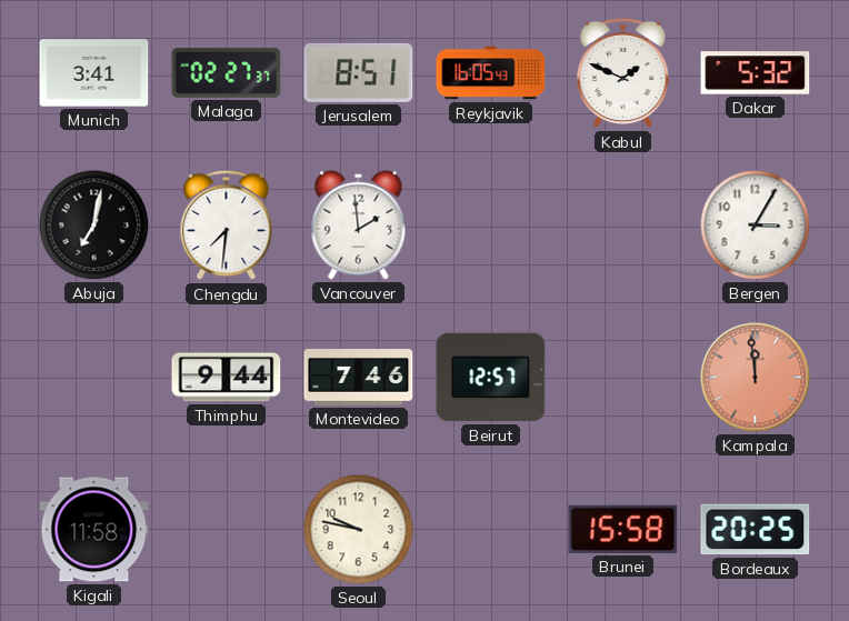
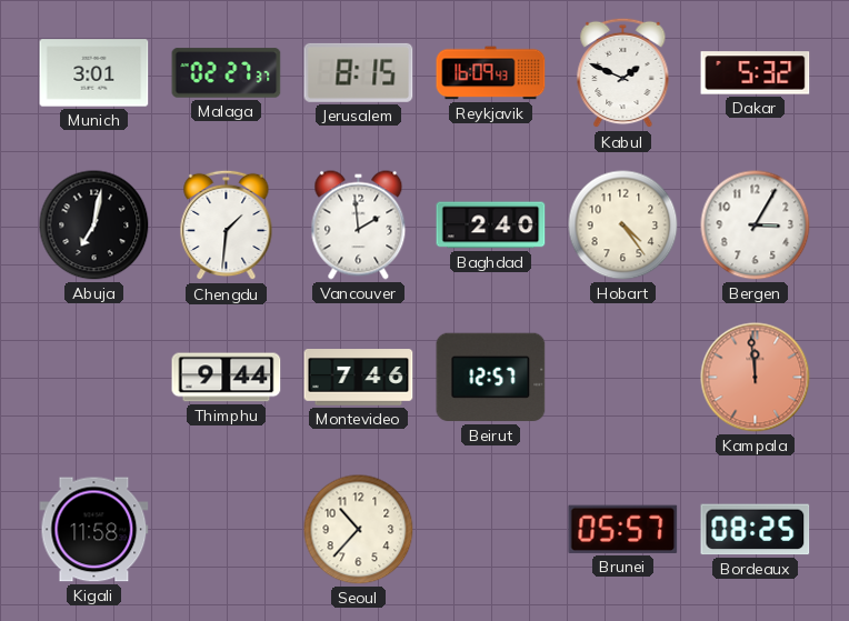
Munich: 3:41 -> 3:01 (94, 73)
Jerusalem: 8:51 -> 8:15 (359, 72)
Reykjavik: 16:05 -> 16:09 (491, 73)
Chengdu: 7:31 -> 1:31 (227, 226)
Baghdad: none -> 2:40 (491, 226)
Hobart: none -> 4:24 (623, 226)
Seoul: 9:47 -> 10:37 (359, 530)
Brunei: 15:58 -> 05:57 (623, 529)
Bordeaux: 20:25 -> 08:25 (756, 530)
